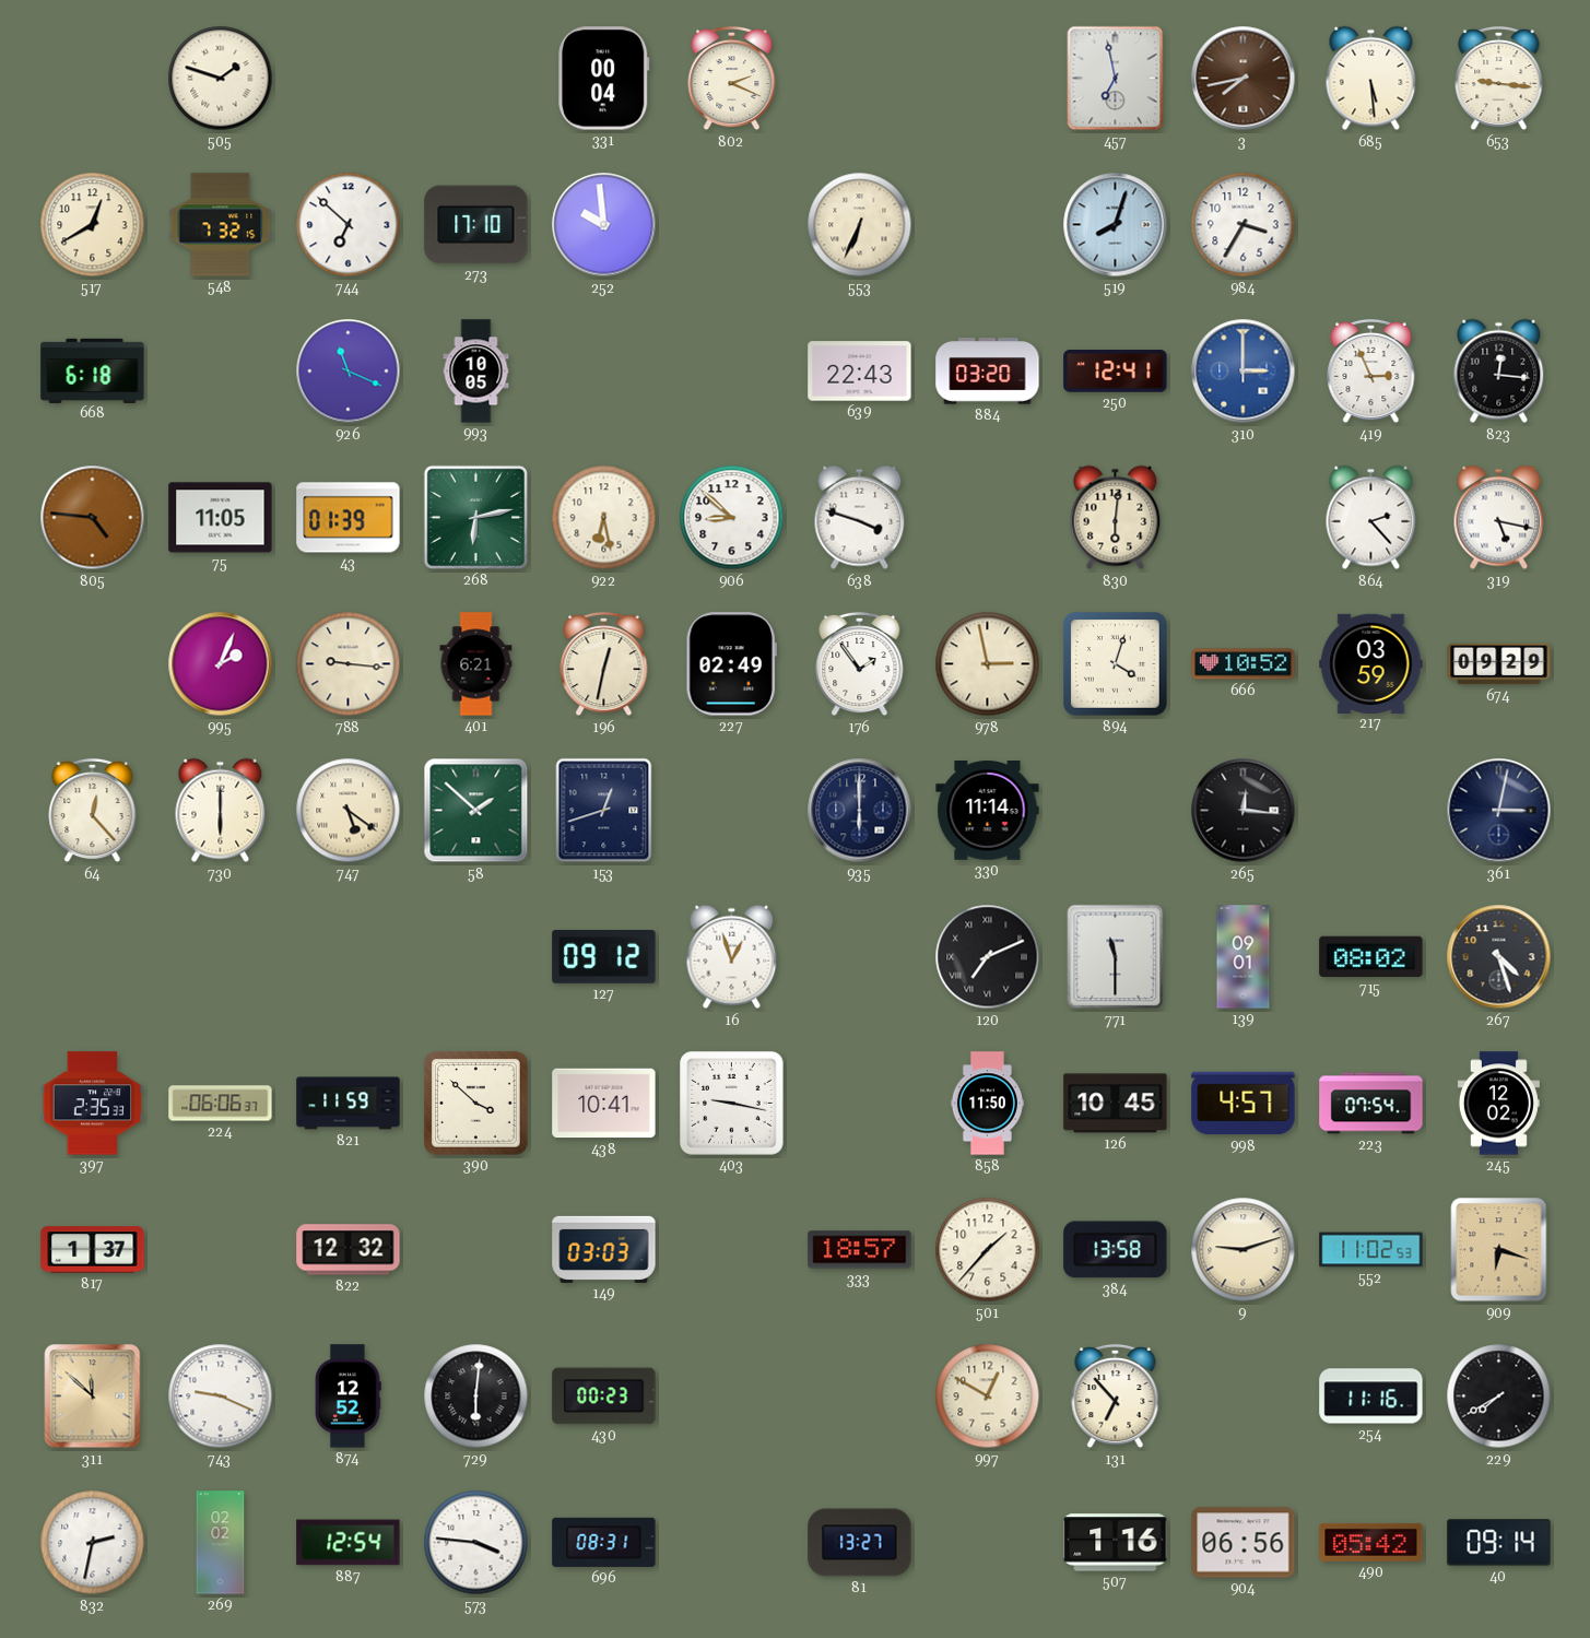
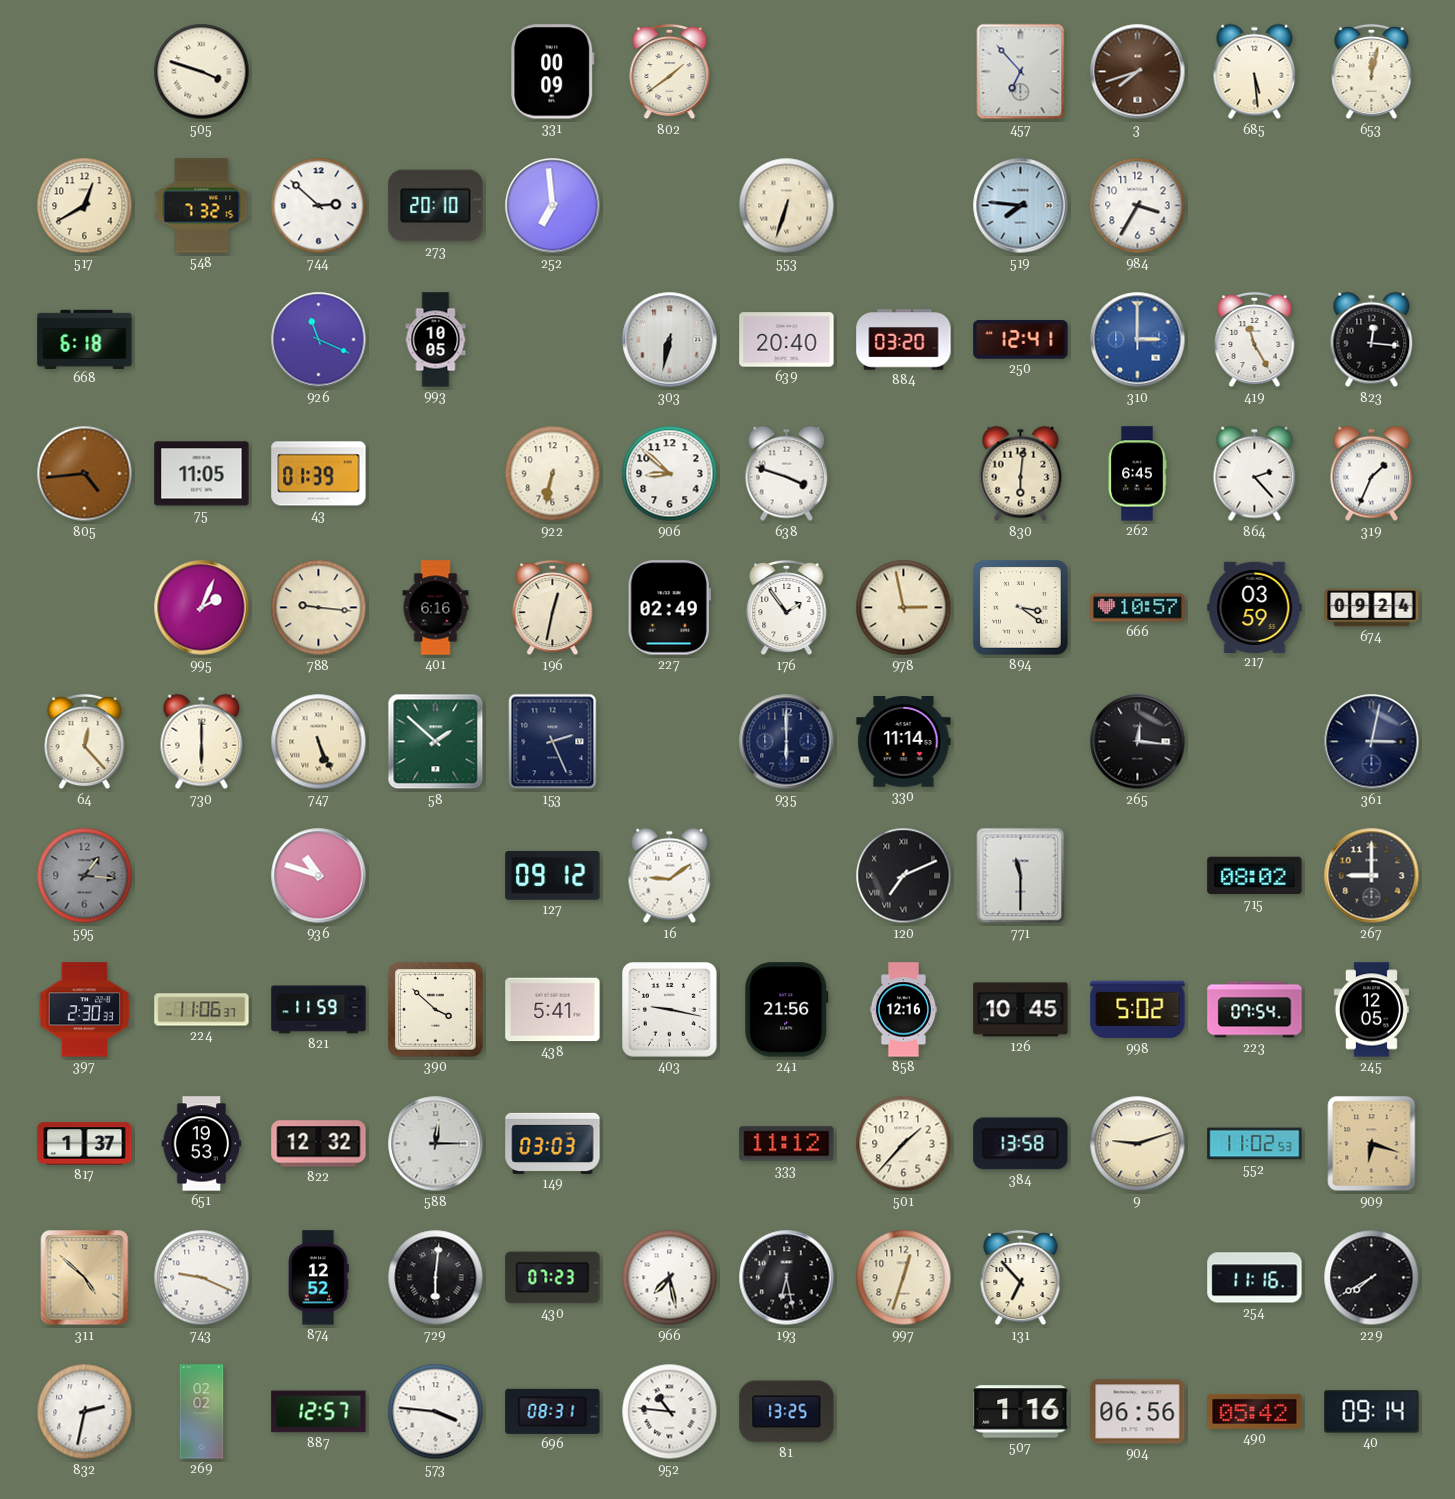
505: 1:48 -> 3:48 (202, 72)
331: 00:04 -> 00:09 (553, 72)
802: 2:19 -> 1:39 (670, 72)
457: 6:58 -> 6:53 (1021, 72)
3: 7:43 -> 7:42 (1138, 72)
653: 9:16 -> 12:02 (1372, 72)
744: 6:52 -> 2:52 (319, 206)
273: 17:10 -> 20:10 (436, 206)
252: 9:59 -> 6:59 (553, 206)
553: 6:34 -> 6:33 (787, 206)
519: 8:03 -> 7:46 (1021, 206)
303: none -> 6:32 (670, 340)
639: 22:43 -> 20:40 (787, 340)
419: 2:56 -> 11:25 (1255, 340)
805: 4:46 -> 4:44 (85, 474)
268: 6:13 -> none (475, 517)
922: 6:28 -> 6:32 (553, 474)
262: none -> 6:45 (1137, 474)
319: 5:17 -> 1:34 (1372, 474)
401: 6:21 -> 6:16 (436, 608)
894: 4:03 -> 3:21 (1021, 608)
666: 10:52 -> 10:57 (1138, 608)
674: 09:29 -> 09:24 (1372, 608)
747: 5:21 -> 5:26 (319, 742)
153: 12:42 -> 2:26 (553, 742)
595: none -> 1:16 (85, 876)
936: none -> 10:48 (319, 876)
16: 12:57 -> 9:09 (670, 876)
139: 09:01 -> none (1244, 957)
267: 4:27 -> 9:00 (1372, 876)
397: 2:35 -> 2:30 (85, 1010)
224: 06:06 -> 11:06 (202, 1010)
438: 10:41 -> 5:41 (553, 1010)
241: none -> 21:56 (787, 1010)
858: 11:50 -> 12:16 (903, 1010)
998: 4:57 -> 5:02 (1138, 1010)
245: 12:02 -> 12:05 (1371, 1010)
651: none -> 19:53 (202, 1144)
588: none -> 12:15 (436, 1144)
333: 18:57 -> 11:12 (787, 1144)
311: 11:52 -> 4:52 (85, 1278)
430: 00:23 -> 07:23 (553, 1278)
966: none -> 7:28 (670, 1278)
193: none -> 6:28 (787, 1278)
997: 12:50 -> 12:33 (904, 1278)
887: 12:54 -> 12:57 (319, 1412)
952: none -> 10:46 (670, 1412)
81: 13:27 -> 13:25 (787, 1412)
